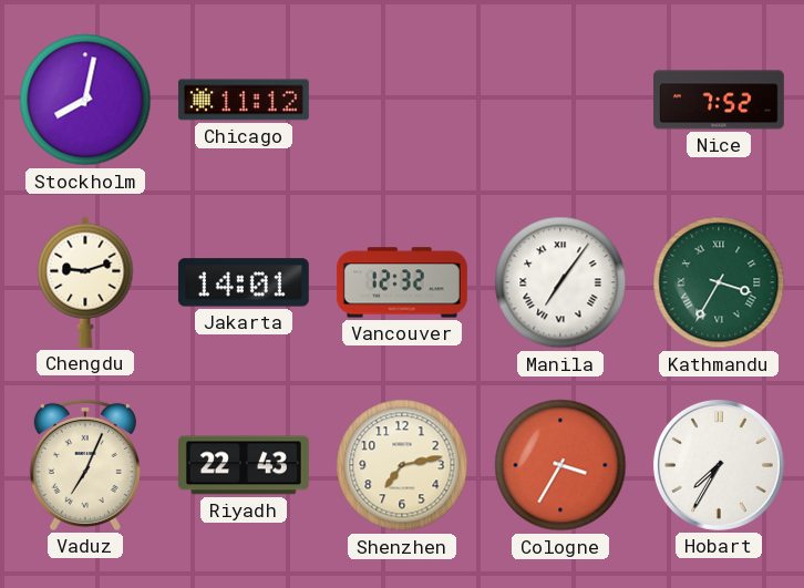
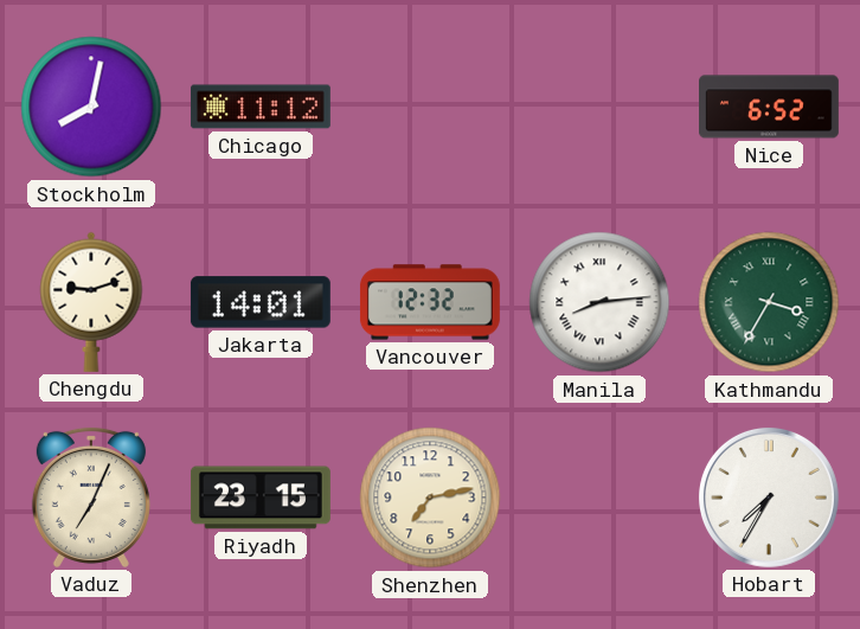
Nice: 7:52 -> 6:52 (770, 107)
Manila: 7:06 -> 8:14 (599, 302)
Riyadh: 22:43 -> 23:15 (261, 498)
Cologne: 3:35 -> none (560, 465)
